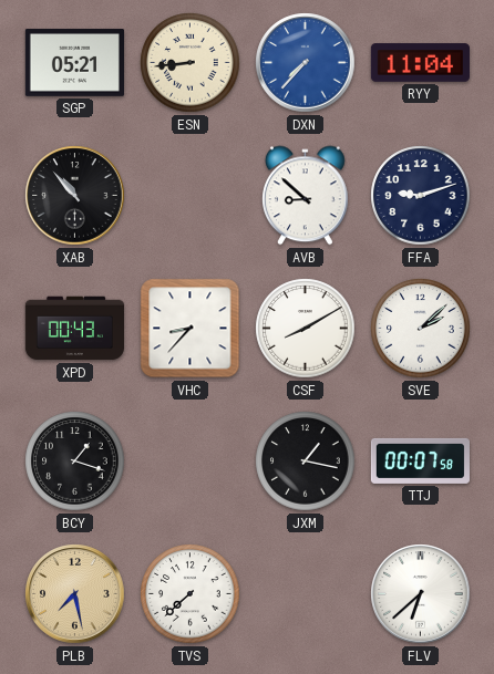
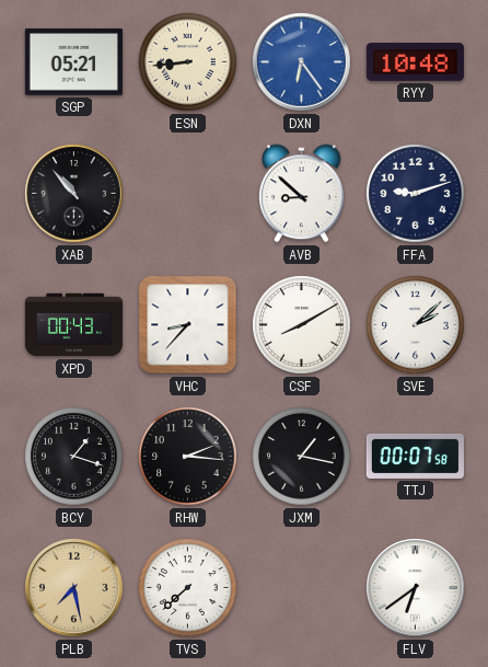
DXN: 7:37 -> 6:24 (302, 62)
RYY: 11:04 -> 10:48 (415, 62)
RHW: none -> 2:16 (188, 457)
FLV: 6:38 -> 6:39 (416, 588)
